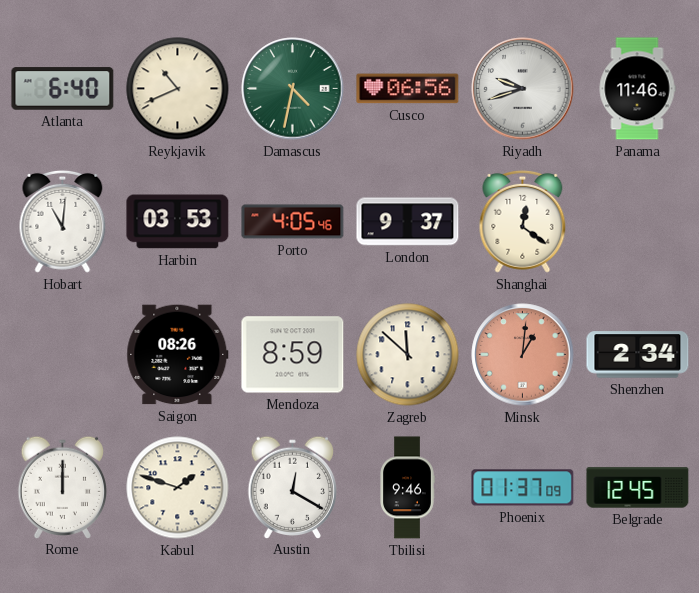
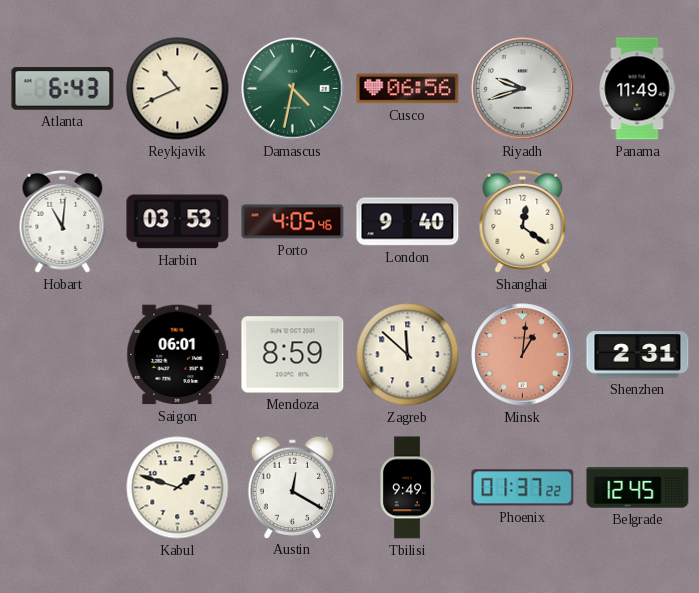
Atlanta: 6:40 -> 6:43 (63, 89)
Panama: 11:46 -> 11:49 (637, 89)
London: 9:37 -> 9:40 (408, 222)
Saigon: 08:26 -> 06:01 (178, 355)
Shenzhen: 2:34 -> 2:31 (638, 355)
Rome: 12:00 -> none (62, 487)
Tbilisi: 9:46 -> 9:49 (407, 488)
Phoenix: 01:37:09 -> 01:37:22 (523, 488)
